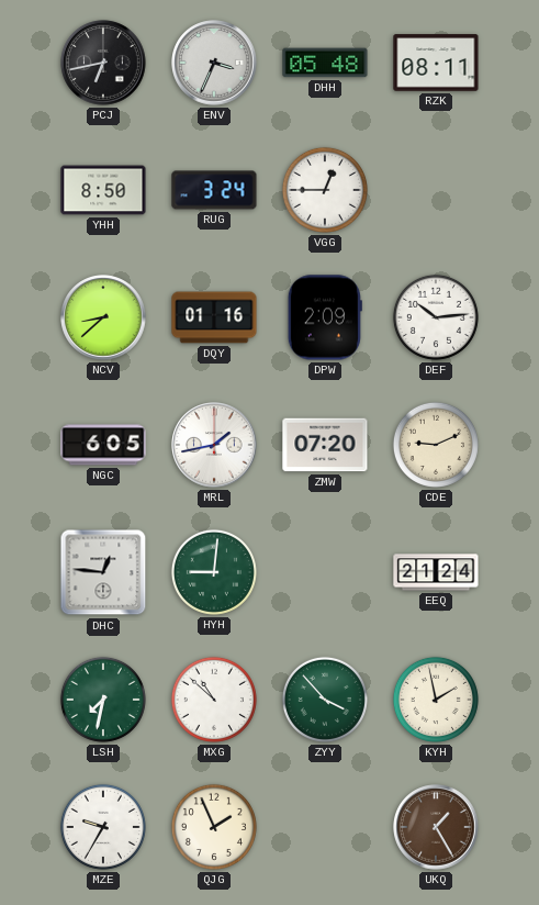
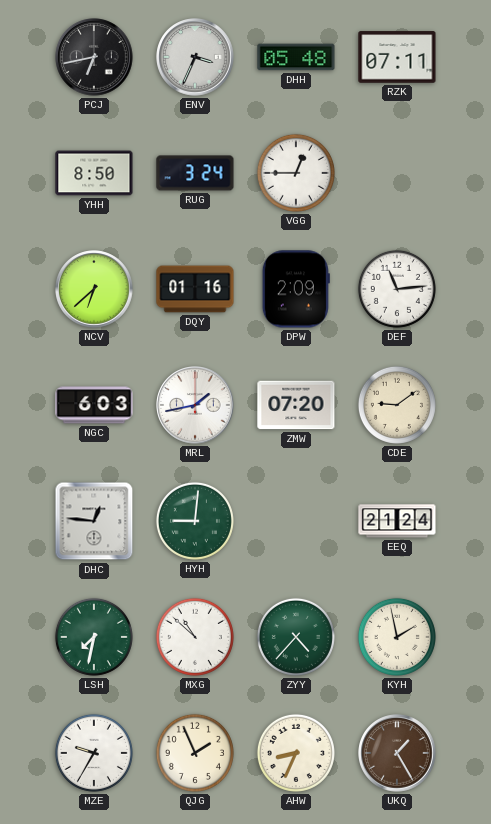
RZK: 08:11 -> 07:11 (397, 57)
NCV: 8:38 -> 6:38 (94, 289)
DEF: 10:14 -> 11:14 (397, 289)
NGC: 6:05 -> 6:03 (94, 405)
CDE: 9:11 -> 9:09 (397, 405)
ZYY: 3:53 -> 4:37 (296, 637)
AHW: none -> 8:34 (296, 753)
